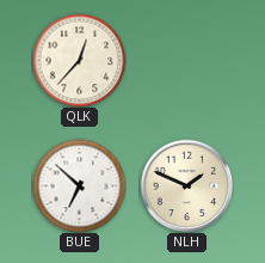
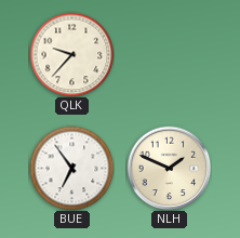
QLK: 12:37 -> 9:37 (71, 54)
BUE: 6:52 -> 6:54 (71, 168)
